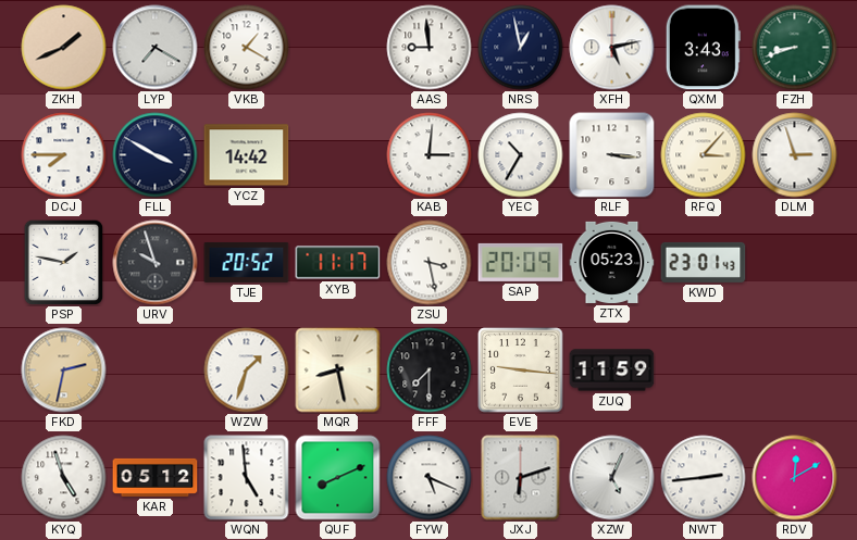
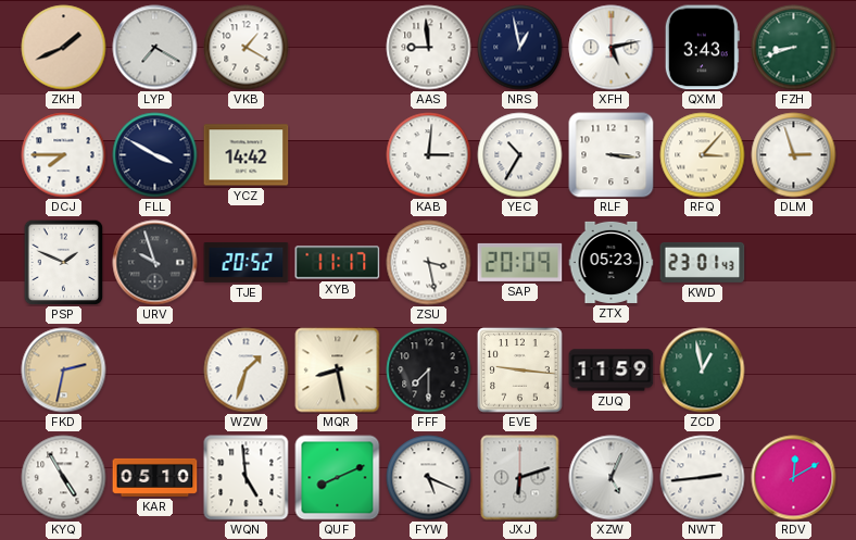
PSP: 1:47 -> 1:49 (64, 262)
ZCD: none -> 12:58 (703, 371)
KYQ: 4:57 -> 4:55 (64, 478)
KAR: 05:12 -> 05:10 (155, 477)
